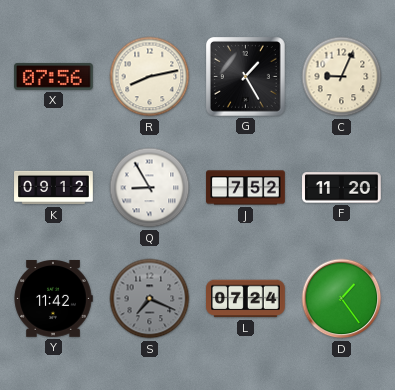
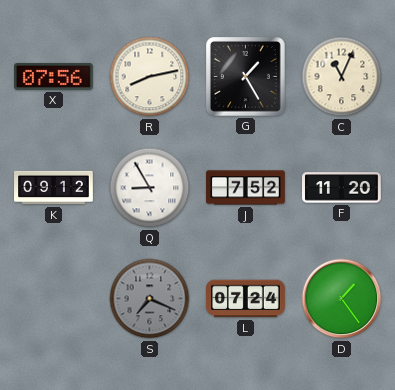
C: 9:04 -> 11:04 (342, 77)
Y: 11:42 -> none (53, 299)
